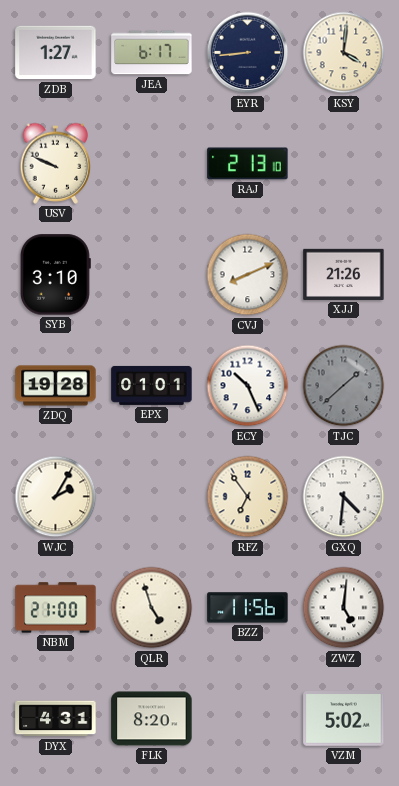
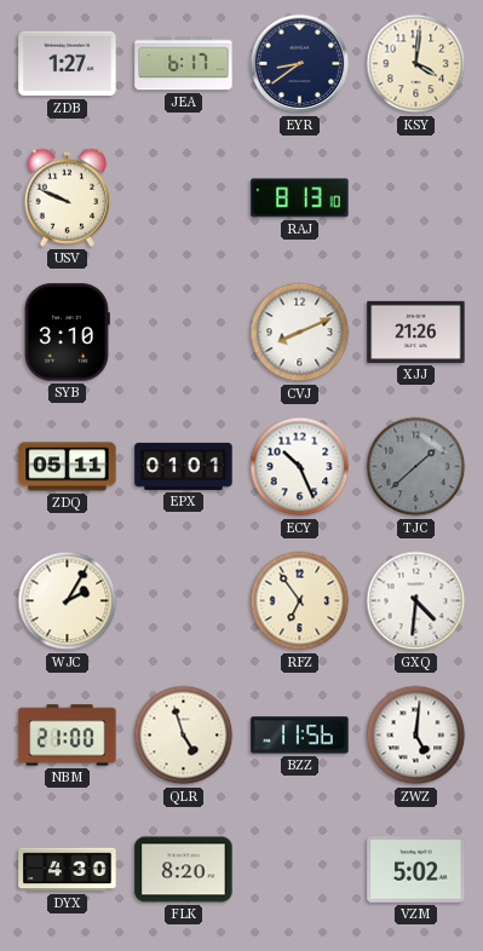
EYR: 8:44 -> 8:39 (300, 64)
RAJ: 2:13 -> 8:13 (300, 198)
ZDQ: 19:28 -> 05:11 (68, 467)
DYX: 4:31 -> 4:30 (68, 870)
